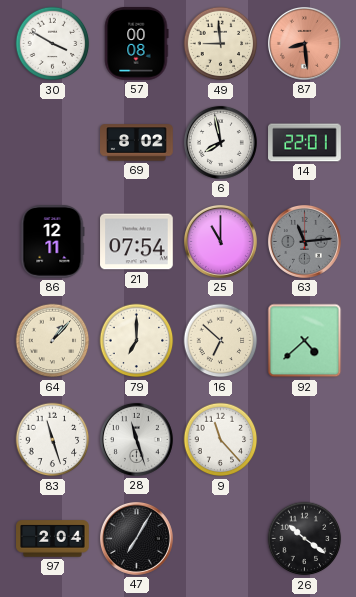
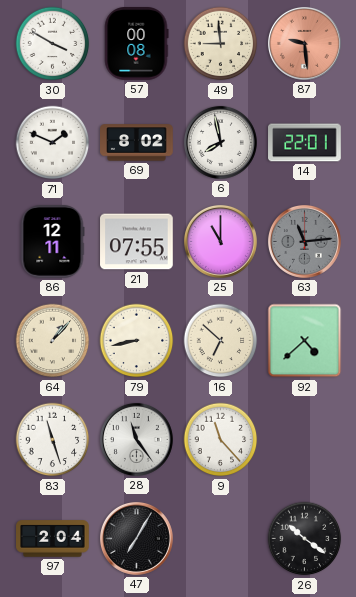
87: 8:29 -> 9:29 (304, 43)
71: none -> 1:49 (53, 143)
21: 07:54 -> 07:55 (137, 242)
79: 7:00 -> 8:43 (137, 341)
28: 11:27 -> 11:24 (136, 439)
